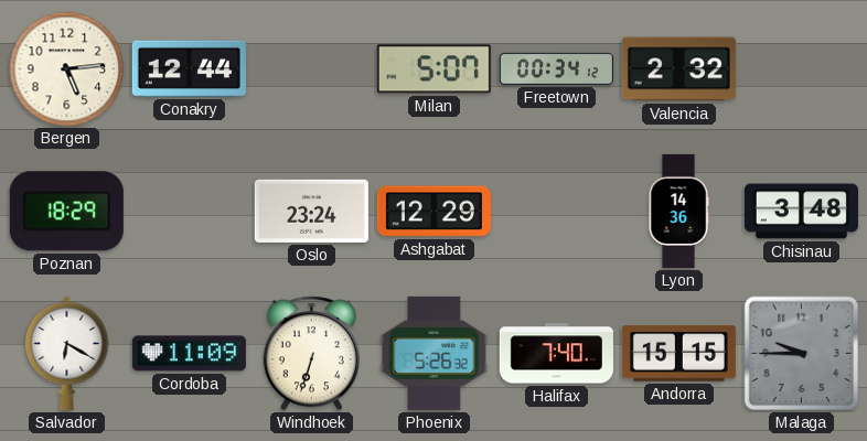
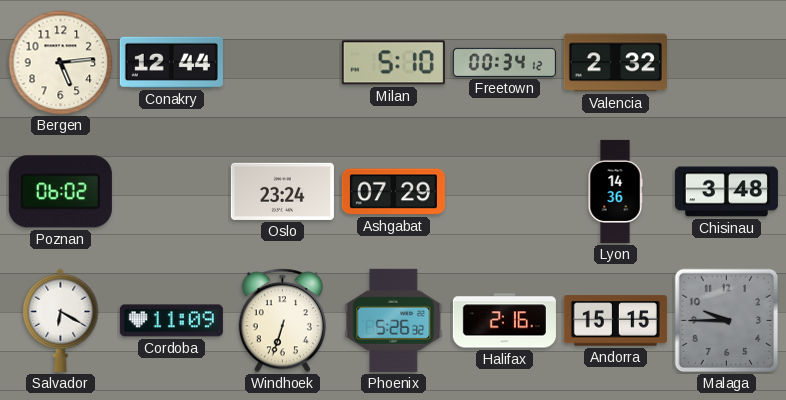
Milan: 5:07 -> 5:10 (393, 63)
Poznan: 18:29 -> 06:02 (60, 192)
Ashgabat: 12:29 -> 07:29 (393, 192)
Halifax: 7:40 -> 2:16 (504, 321)
